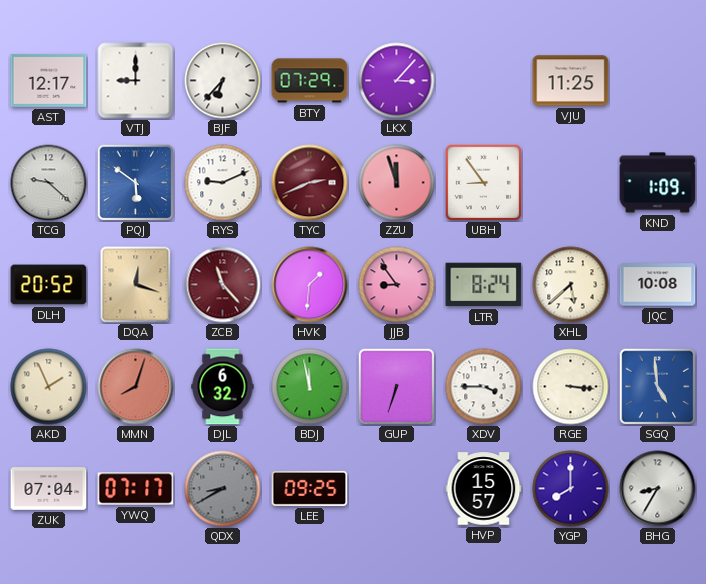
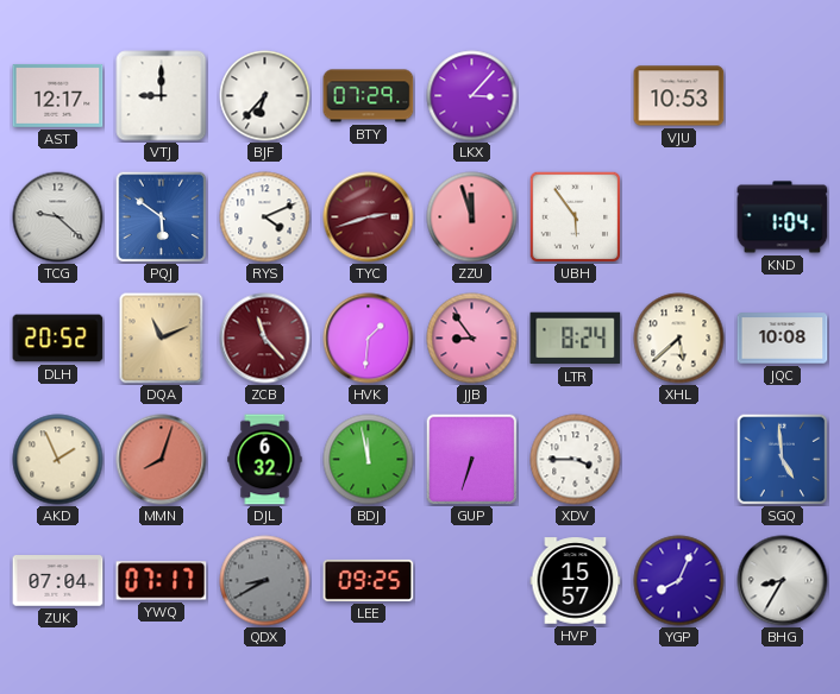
VJU: 11:25 -> 10:53 (679, 96)
RYS: 9:11 -> 4:11 (265, 217)
TYC: 2:41 -> 2:42 (369, 217)
UBH: 8:54 -> 5:54 (575, 216)
KND: 1:09 -> 1:04 (783, 217)
DQA: 12:18 -> 11:11 (162, 339)
RGE: 3:16 -> none (571, 387)
YGP: 8:00 -> 8:04 (679, 581)
